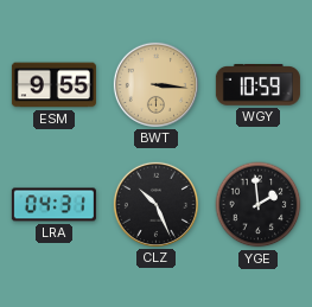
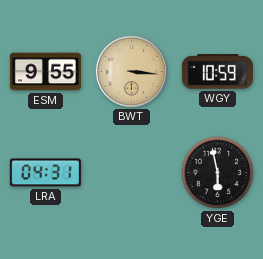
CLZ: 10:26 -> none (155, 204)
YGE: 1:59 -> 5:58 (218, 173)
